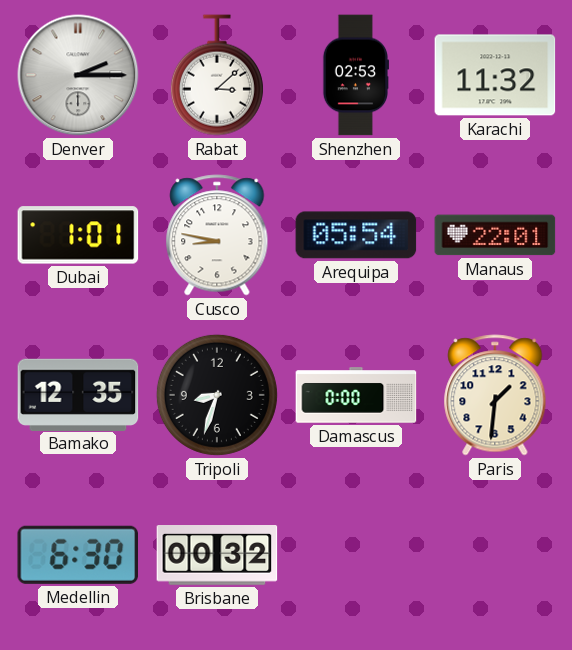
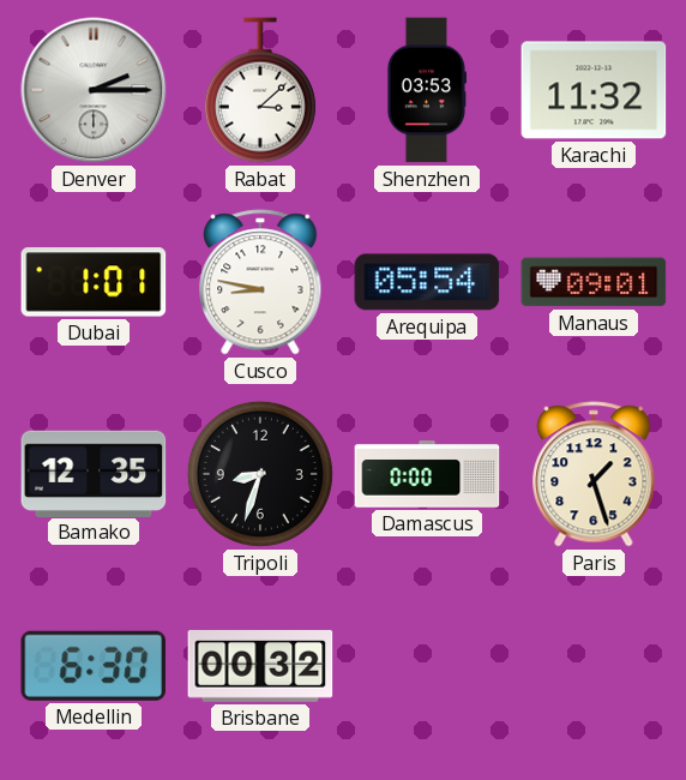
Shenzhen: 02:53 -> 03:53 (426, 90)
Manaus: 22:01 -> 09:01 (594, 282)
Paris: 1:31 -> 1:27 (594, 474)
